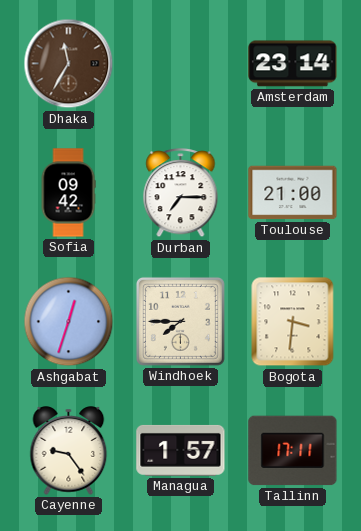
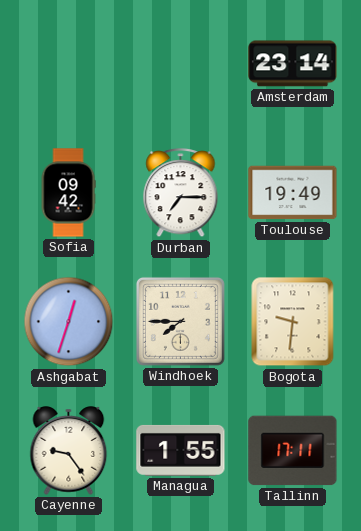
Dhaka: 11:35 -> none (69, 64)
Toulouse: 21:00 -> 19:49 (293, 193)
Bogota: 3:31 -> 9:31 (293, 322)
Managua: 1:57 -> 1:55 (181, 450)
